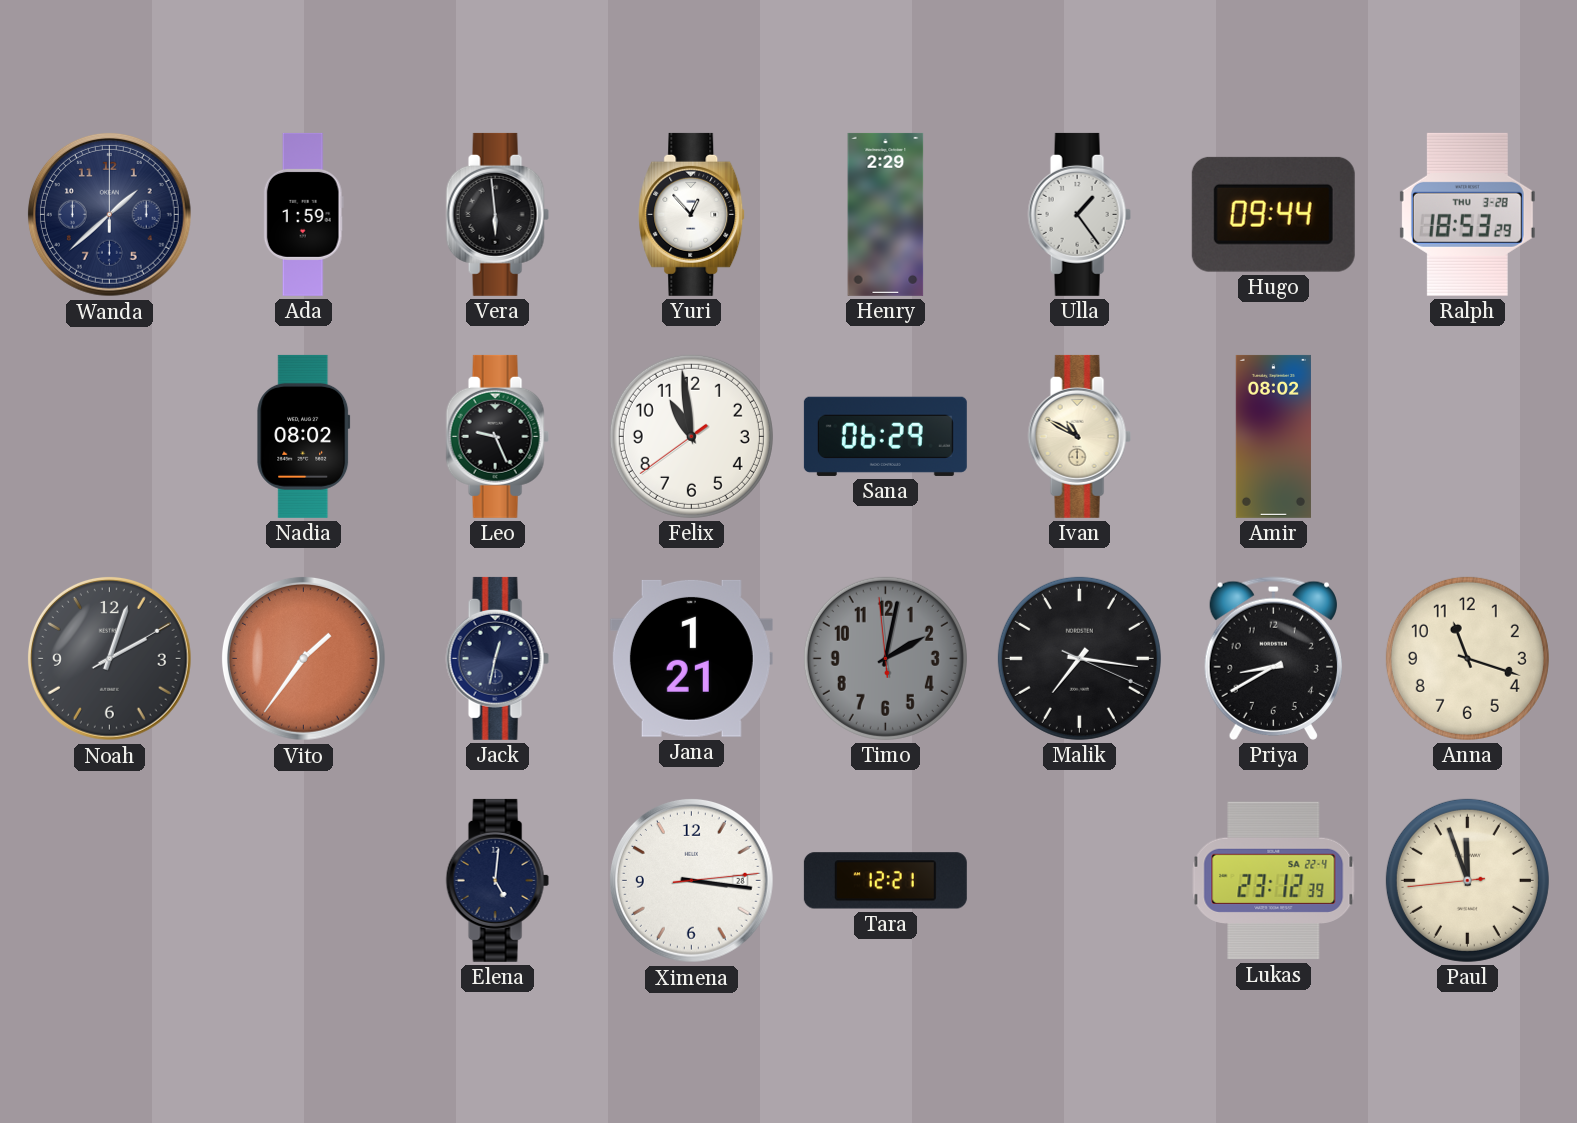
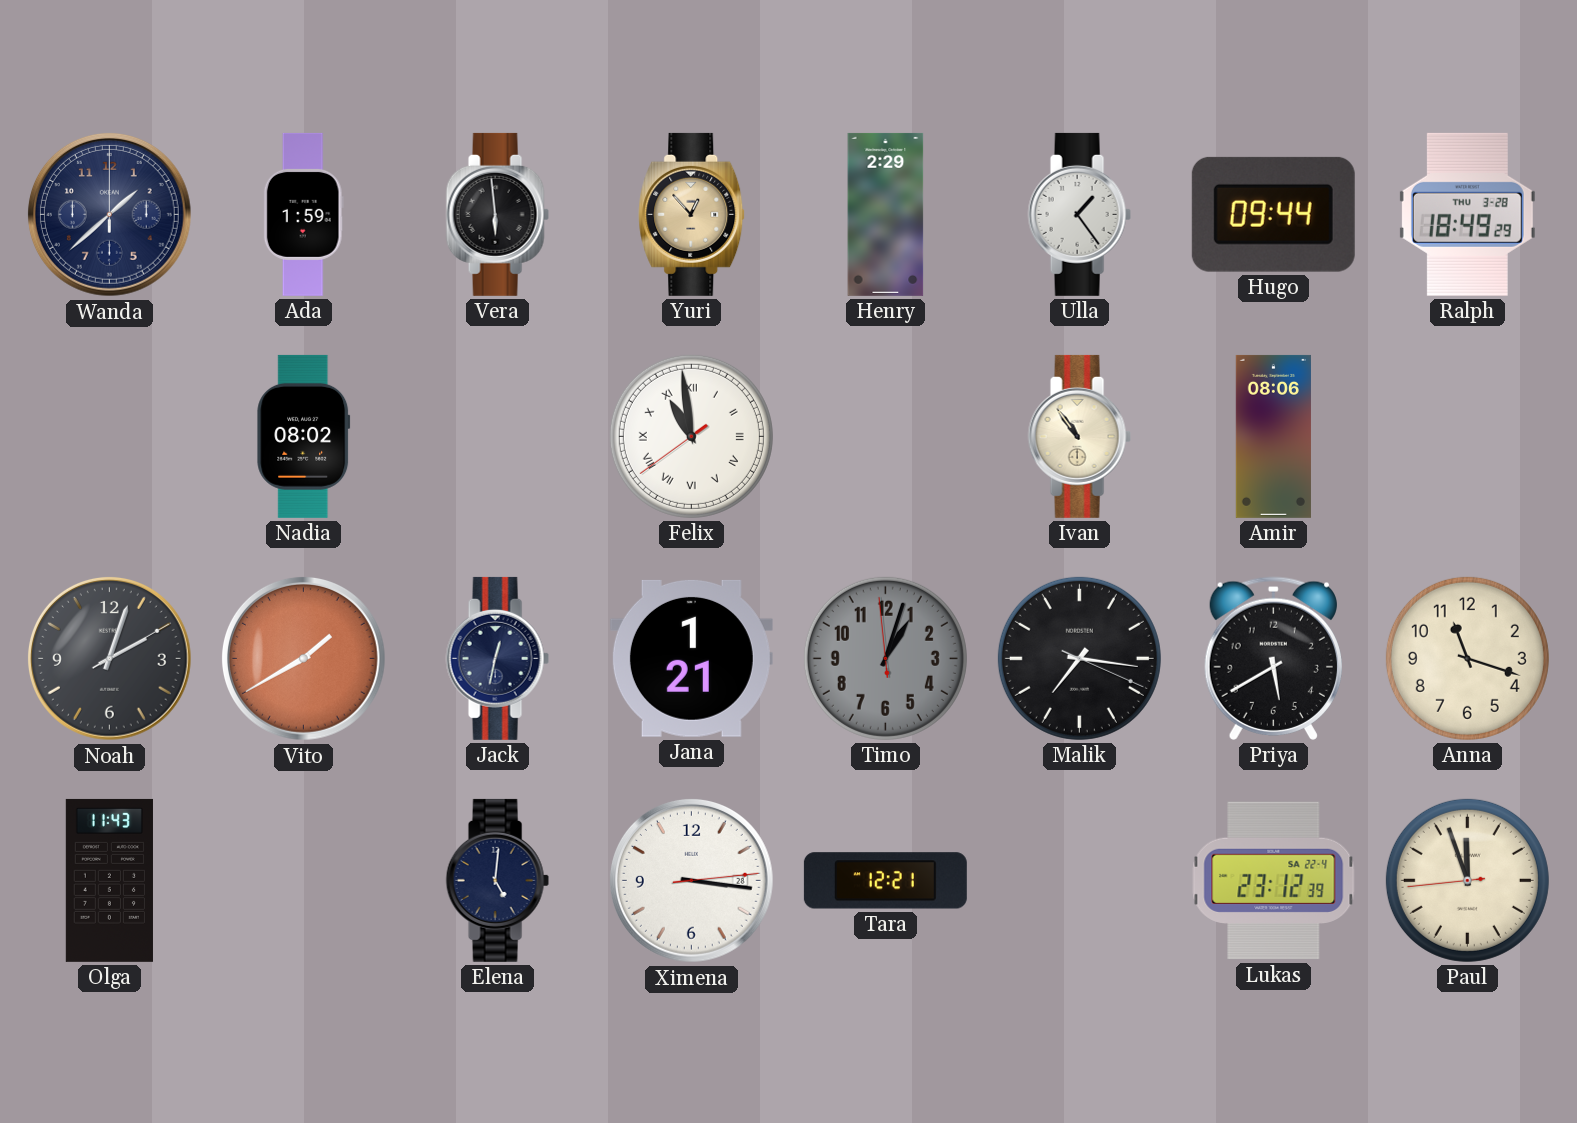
Yuri dial: white -> champagne (692, 214)
Ralph: 18:53 -> 18:49 (1467, 214)
Leo: 9:26 -> none (497, 436)
Felix numerals: Arabic -> Roman (691, 436)
Sana: 06:29 -> none (885, 436)
Ivan: 10:50 -> 10:54 (1079, 436)
Amir: 08:02 -> 08:06 (1273, 436)
Vito: 1:36 -> 1:40 (303, 658)
Timo: 2:01 -> 1:02 (885, 658)
Priya: 8:40 -> 5:40 (1273, 658)
Olga: none -> 11:43 (109, 880)
